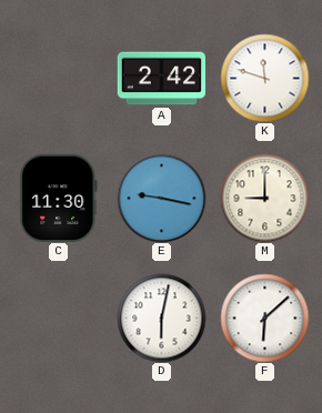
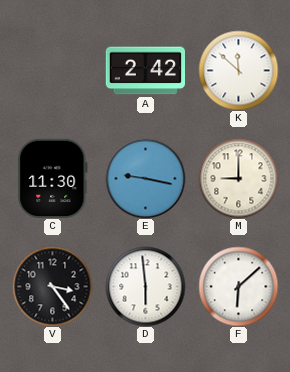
K: 11:48 -> 11:52 (238, 70)
V: none -> 3:24 (52, 286)
D: 6:02 -> 5:59 (145, 286)
